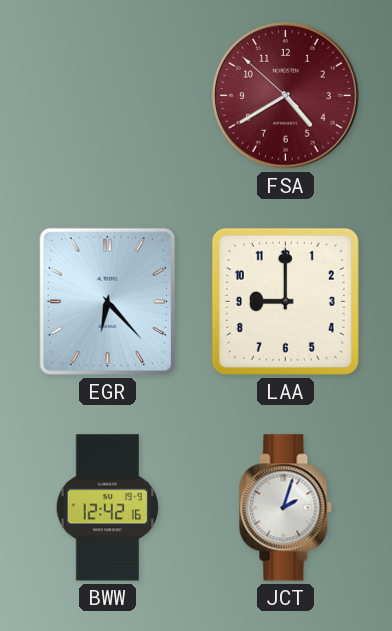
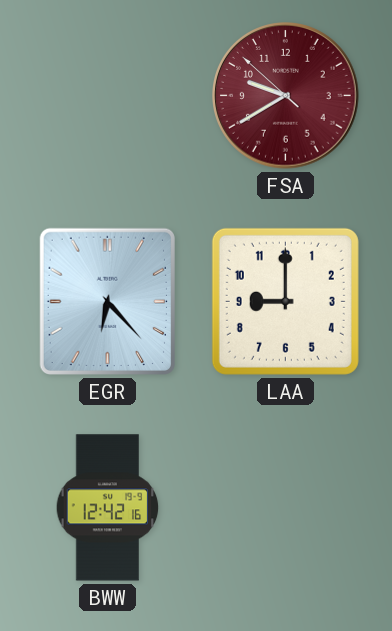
FSA: 4:39 -> 9:39 (286, 96)
JCT: 2:03 -> none (286, 508)
